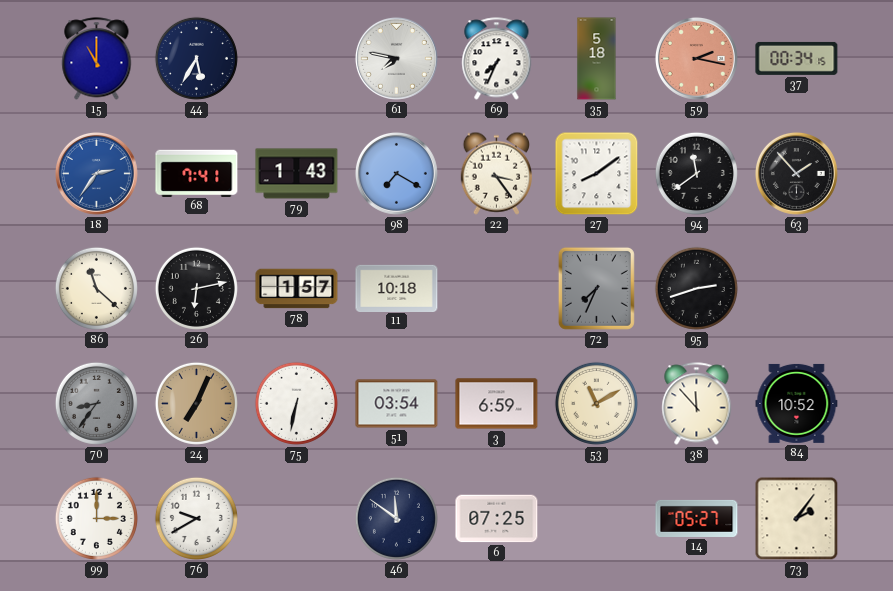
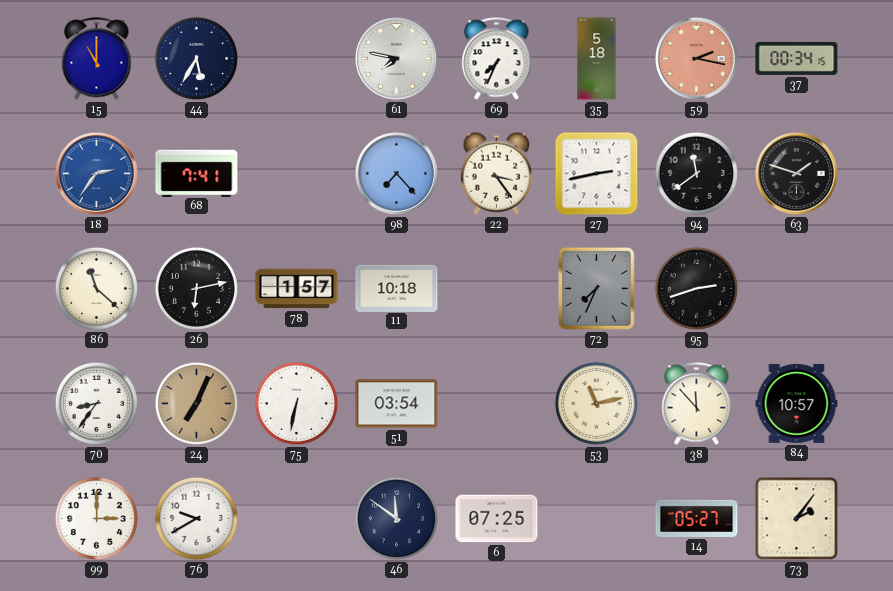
79: 1:43 -> none (297, 174)
98: 7:20 -> 7:23 (396, 173)
27: 8:09 -> 2:43 (597, 174)
63: 1:53 -> 1:48 (796, 173)
70 dial: grey -> white (96, 403)
3: 6:59 -> none (497, 404)
53: 11:10 -> 11:13 (596, 403)
84: 10:52 -> 10:57 (797, 403)
